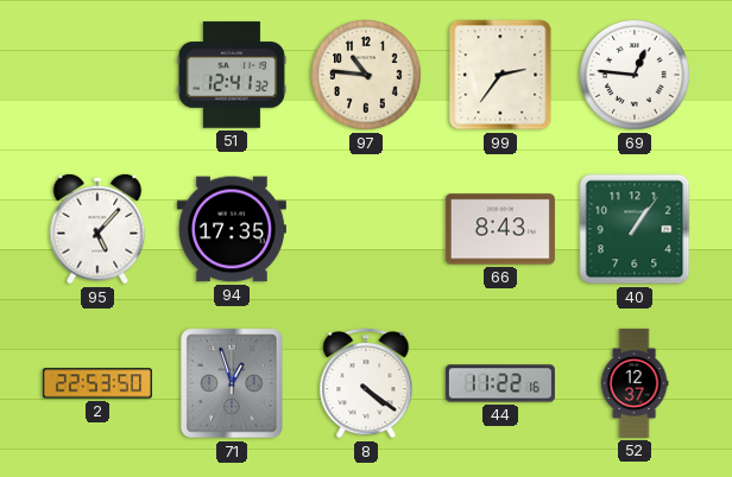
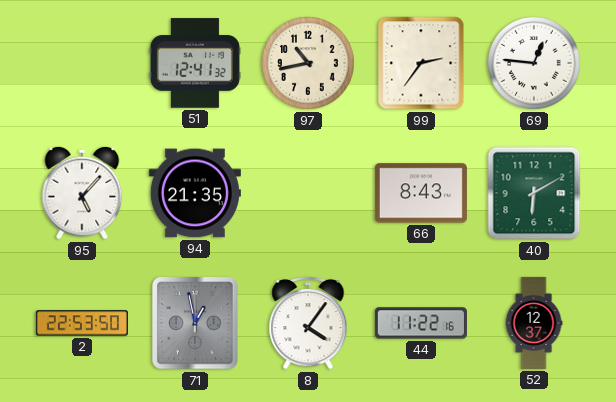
97: 10:46 -> 10:43 (309, 64)
94: 17:35 -> 21:35 (195, 193)
40: 1:06 -> 6:10 (534, 193)
71: 12:57 -> 12:58 (195, 323)
8: 4:21 -> 4:06 (308, 324)
